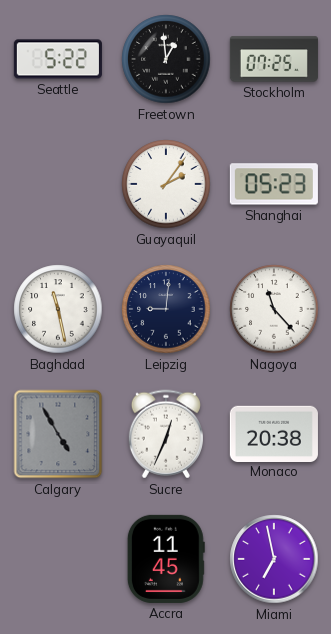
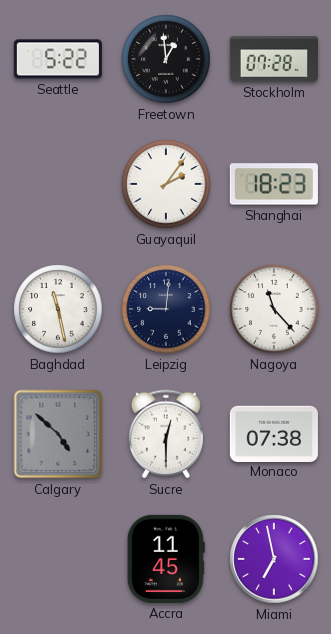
Stockholm: 07:25 -> 07:28 (274, 59)
Shanghai: 05:23 -> 18:23 (274, 184)
Calgary: 4:55 -> 4:52 (58, 434)
Sucre: 12:34 -> 12:30 (166, 434)
Monaco: 20:38 -> 07:38 (274, 433)
